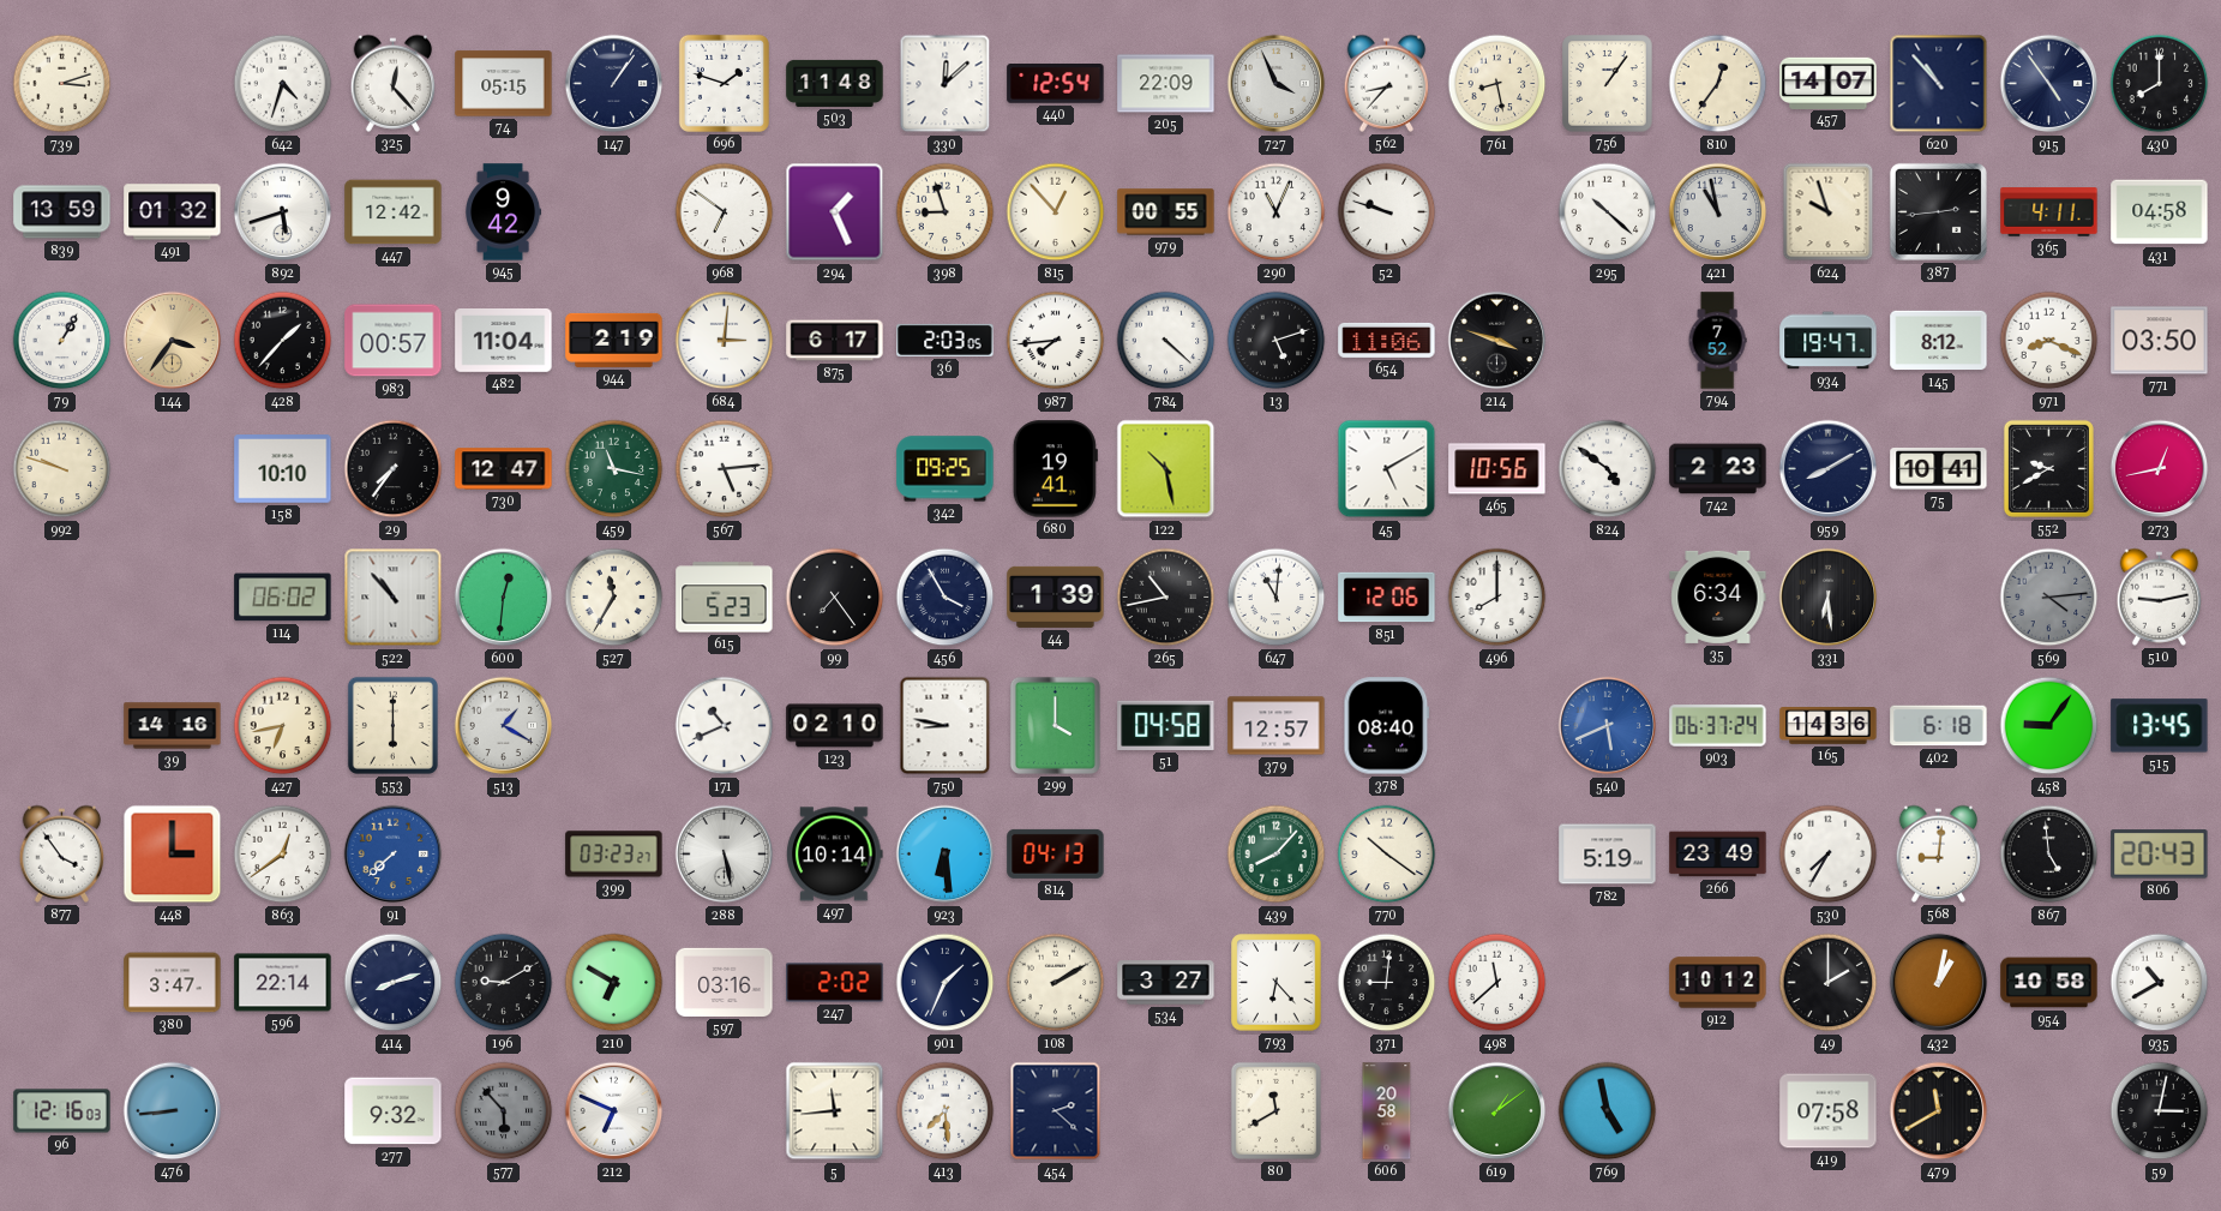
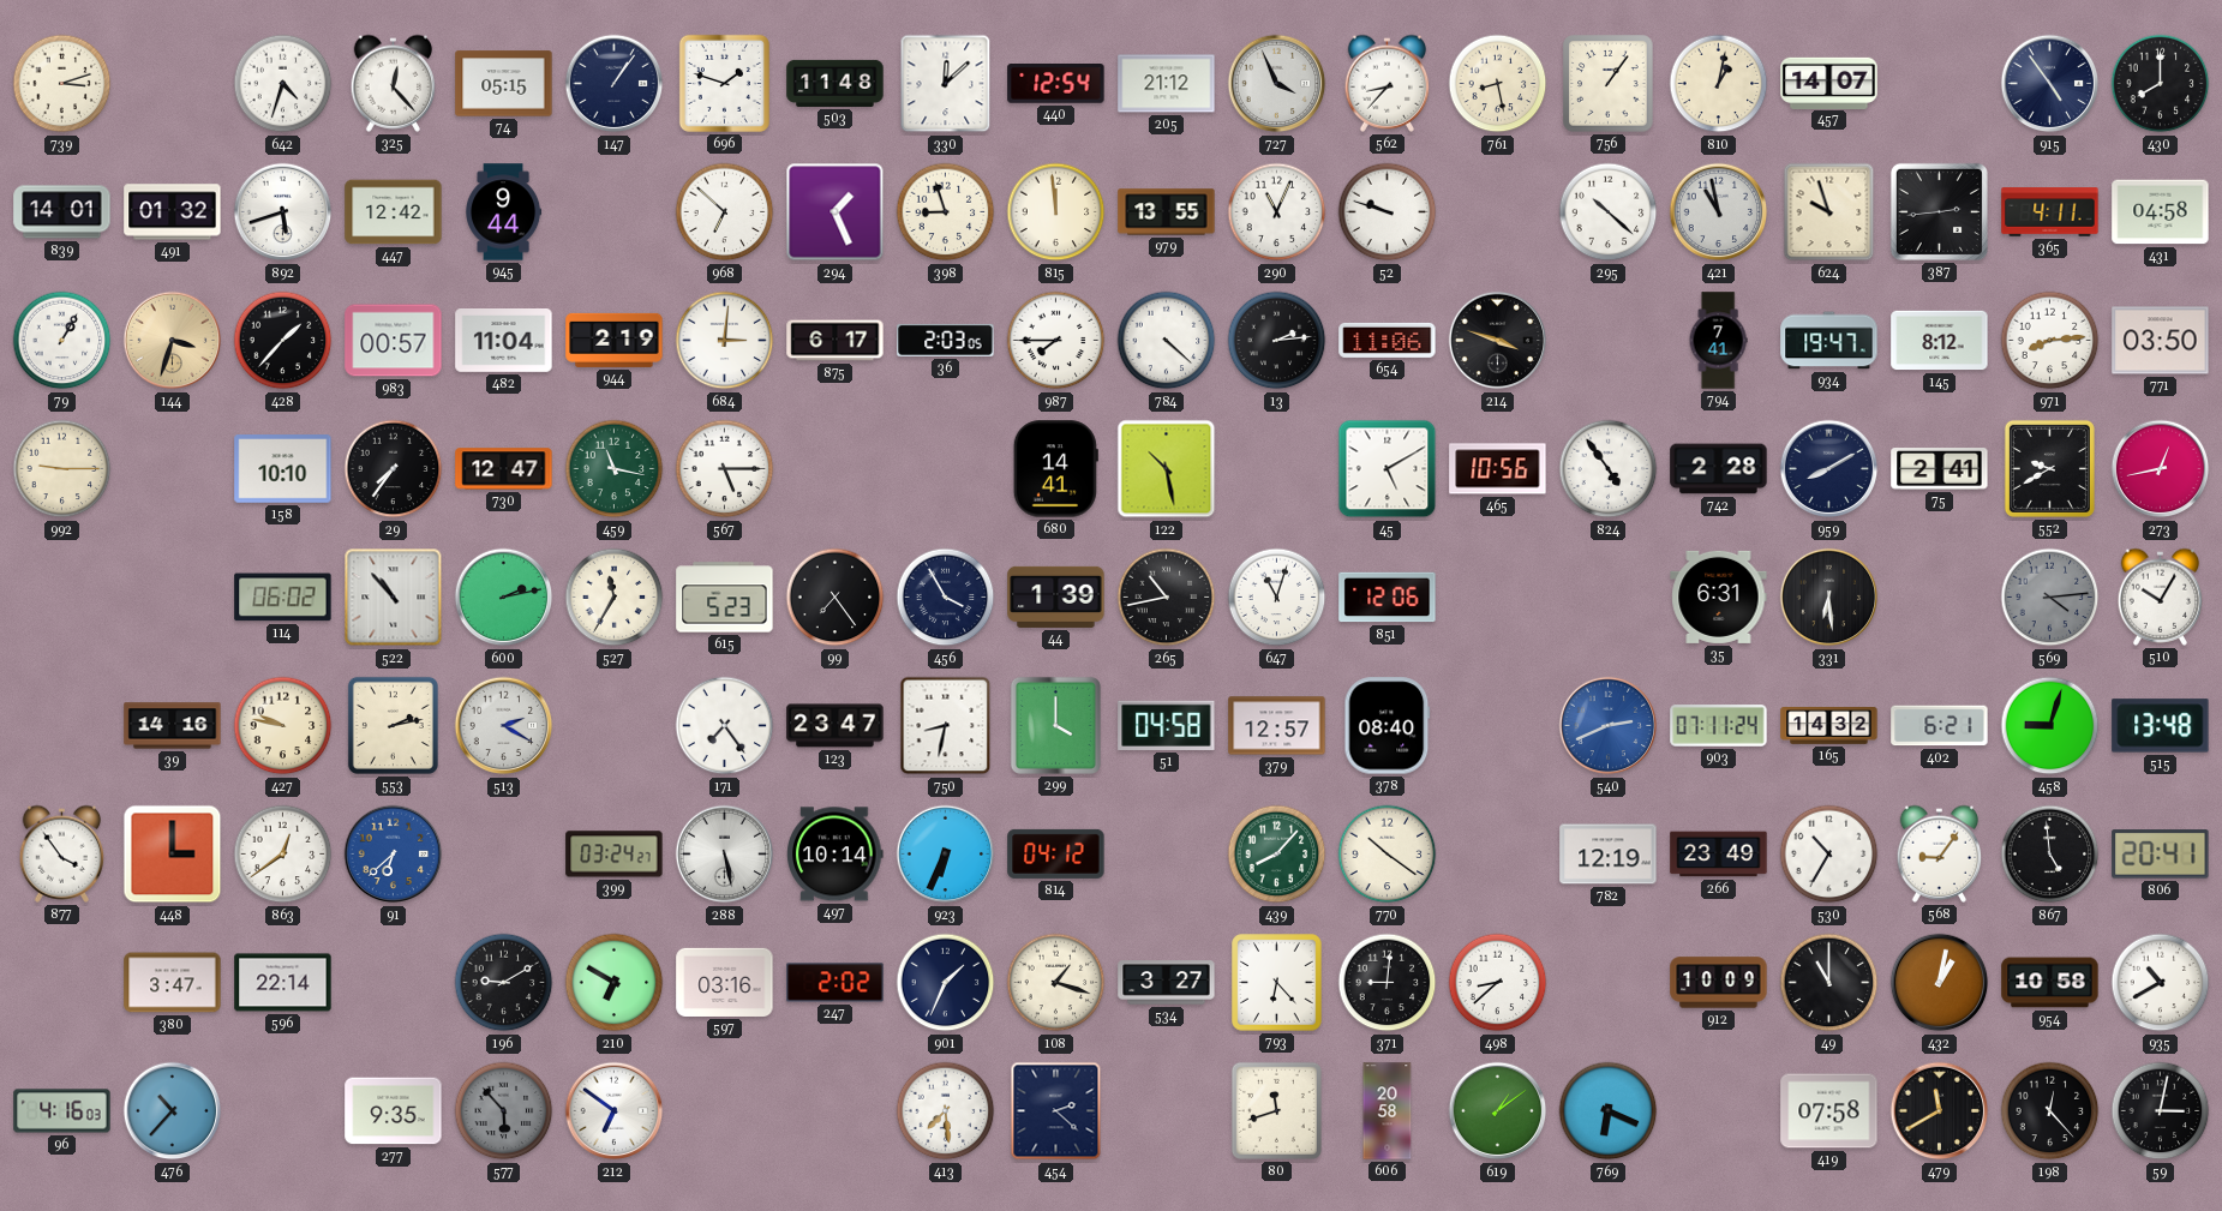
205: 22:09 -> 21:12 (1167, 84)
810: 12:36 -> 1:02 (1719, 84)
620: 10:53 -> none (1939, 84)
839: 13:59 -> 14:01 (62, 212)
945: 9:42 -> 9:44 (504, 212)
968: 6:51 -> 6:52 (725, 212)
815: 12:53 -> 11:59 (1056, 212)
979: 00:55 -> 13:55 (1167, 212)
144: 3:36 -> 3:33 (173, 341)
987: 7:44 -> 7:45 (1056, 341)
13: 5:12 -> 2:14 (1277, 341)
794: 7:52 -> 7:41 (1718, 341)
971: 8:19 -> 8:14 (2050, 341)
992: 9:48 -> 9:15 (62, 469)
567: 5:14 -> 5:15 (725, 469)
342: 09:25 -> none (946, 469)
680: 19:41 -> 14:41 (1055, 469)
824: 4:51 -> 4:54 (1609, 469)
742: 2:23 -> 2:28 (1719, 469)
75: 10:41 -> 2:41 (1940, 469)
600: 12:31 -> 2:13 (504, 598)
647: 11:01 -> 11:03 (1277, 598)
496: 8:00 -> none (1497, 598)
35: 6:34 -> 6:31 (1719, 596)
510: 9:13 -> 10:05 (2161, 596)
427: 6:43 -> 9:47 (283, 726)
553: 6:00 -> 2:13 (393, 725)
513: 1:20 -> 2:20 (504, 726)
171: 10:41 -> 7:24 (725, 726)
123: 02:10 -> 23:47 (836, 726)
750: 8:47 -> 8:32 (946, 726)
540: 5:41 -> 2:41 (1609, 726)
903: 06:37 -> 07:11 (1719, 726)
165: 14:36 -> 14:32 (1829, 726)
402: 6:18 -> 6:21 (1940, 726)
458: 9:06 -> 9:03 (2050, 726)
515: 13:45 -> 13:48 (2161, 726)
91: 7:38 -> 6:38 (394, 855)
399: 03:23 -> 03:24 (615, 855)
923: 6:29 -> 6:34 (946, 855)
814: 04:13 -> 04:12 (1056, 853)
782: 5:19 -> 12:19 (1609, 855)
530: 7:35 -> 10:35 (1829, 855)
568: 9:01 -> 9:06 (1940, 853)
806: 20:43 -> 20:41 (2161, 855)
414: 8:12 -> none (394, 983)
108: 2:10 -> 1:18 (1056, 983)
498: 11:38 -> 8:38 (1498, 983)
912: 10:12 -> 10:09 (1719, 983)
49: 2:00 -> 11:00 (1829, 983)
96: 12:16 -> 4:16 (62, 1111)
476: 8:44 -> 10:37 (173, 1111)
277: 9:32 -> 9:35 (394, 1111)
212: 6:49 -> 6:51 (615, 1111)
5: 11:44 -> none (835, 1111)
80: 11:40 -> 11:42 (1276, 1110)
769: 4:58 -> 6:19 (1609, 1111)
198: none -> 12:23 (2050, 1111)
